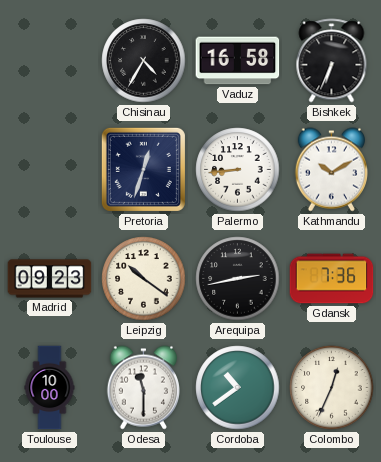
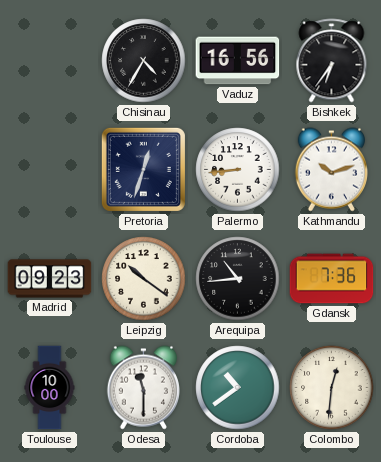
Vaduz: 16:58 -> 16:56 (238, 61)
Bishkek: 6:34 -> 6:36 (332, 61)
Kathmandu: 10:10 -> 10:12 (331, 170)
Arequipa: 2:43 -> 10:44 (238, 279)
Colombo: 12:34 -> 12:31 (332, 388)
